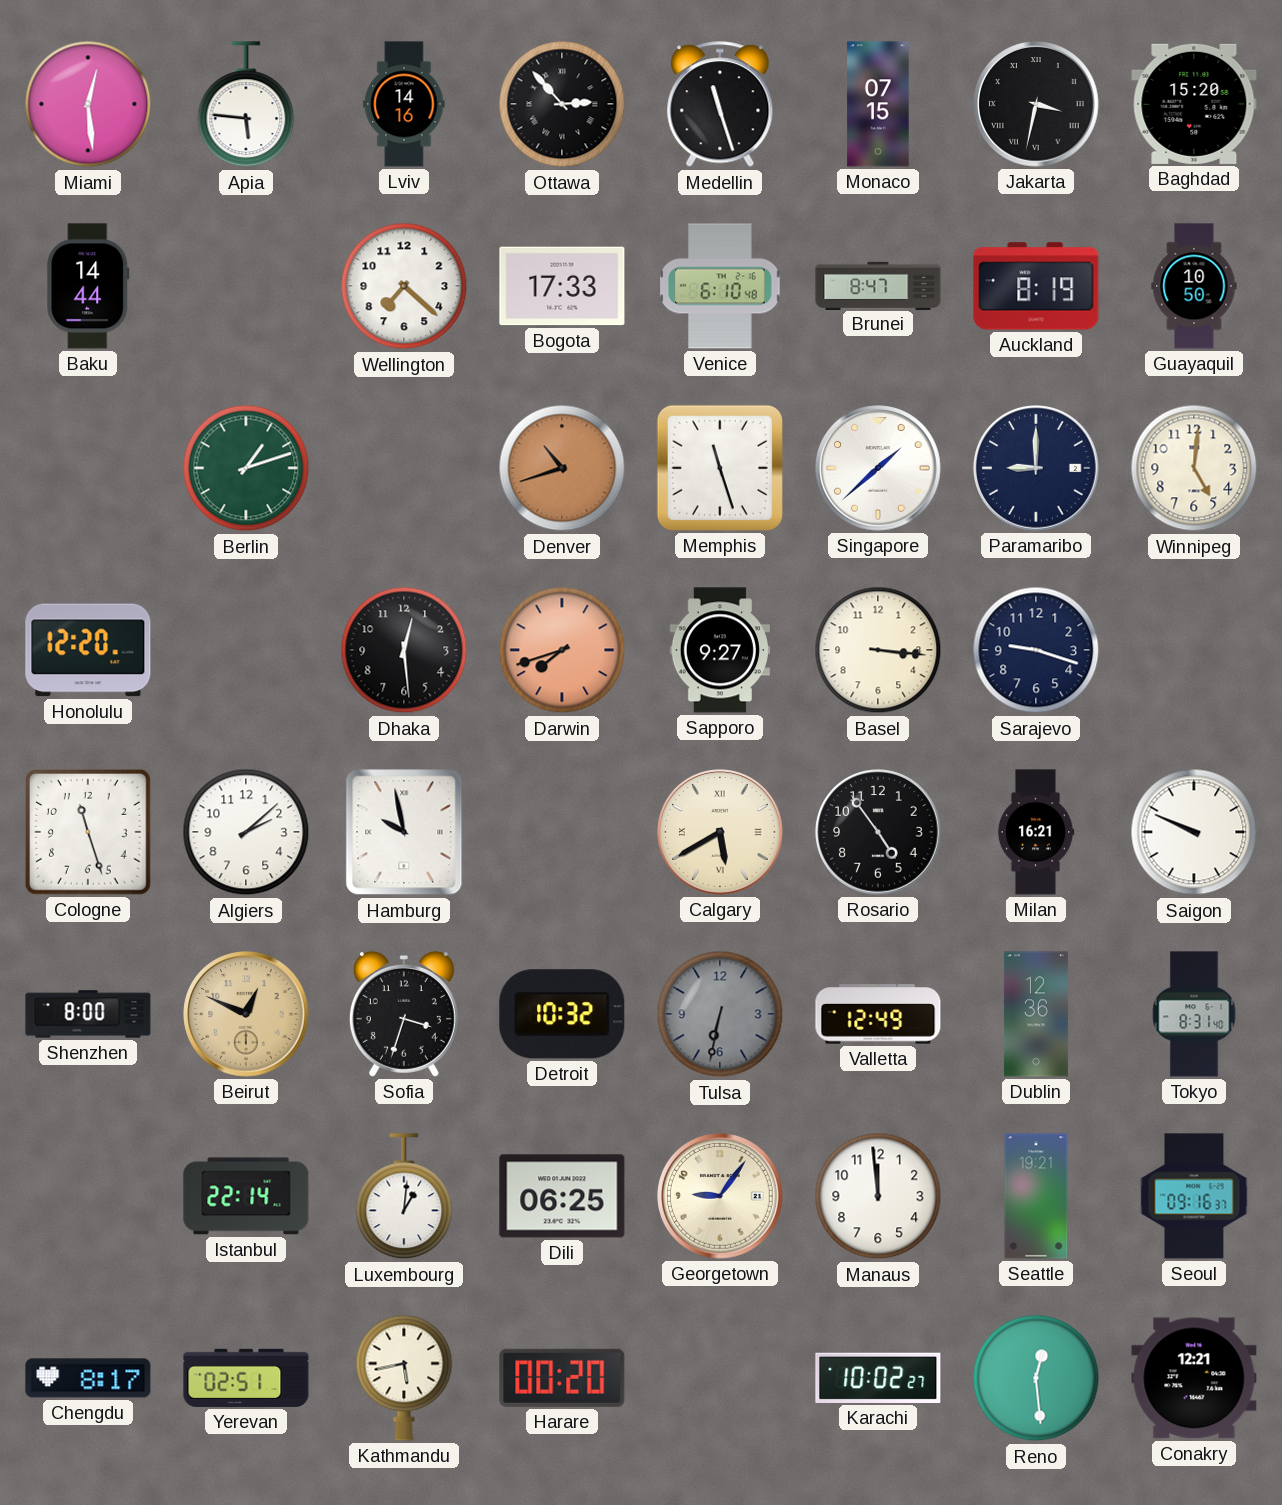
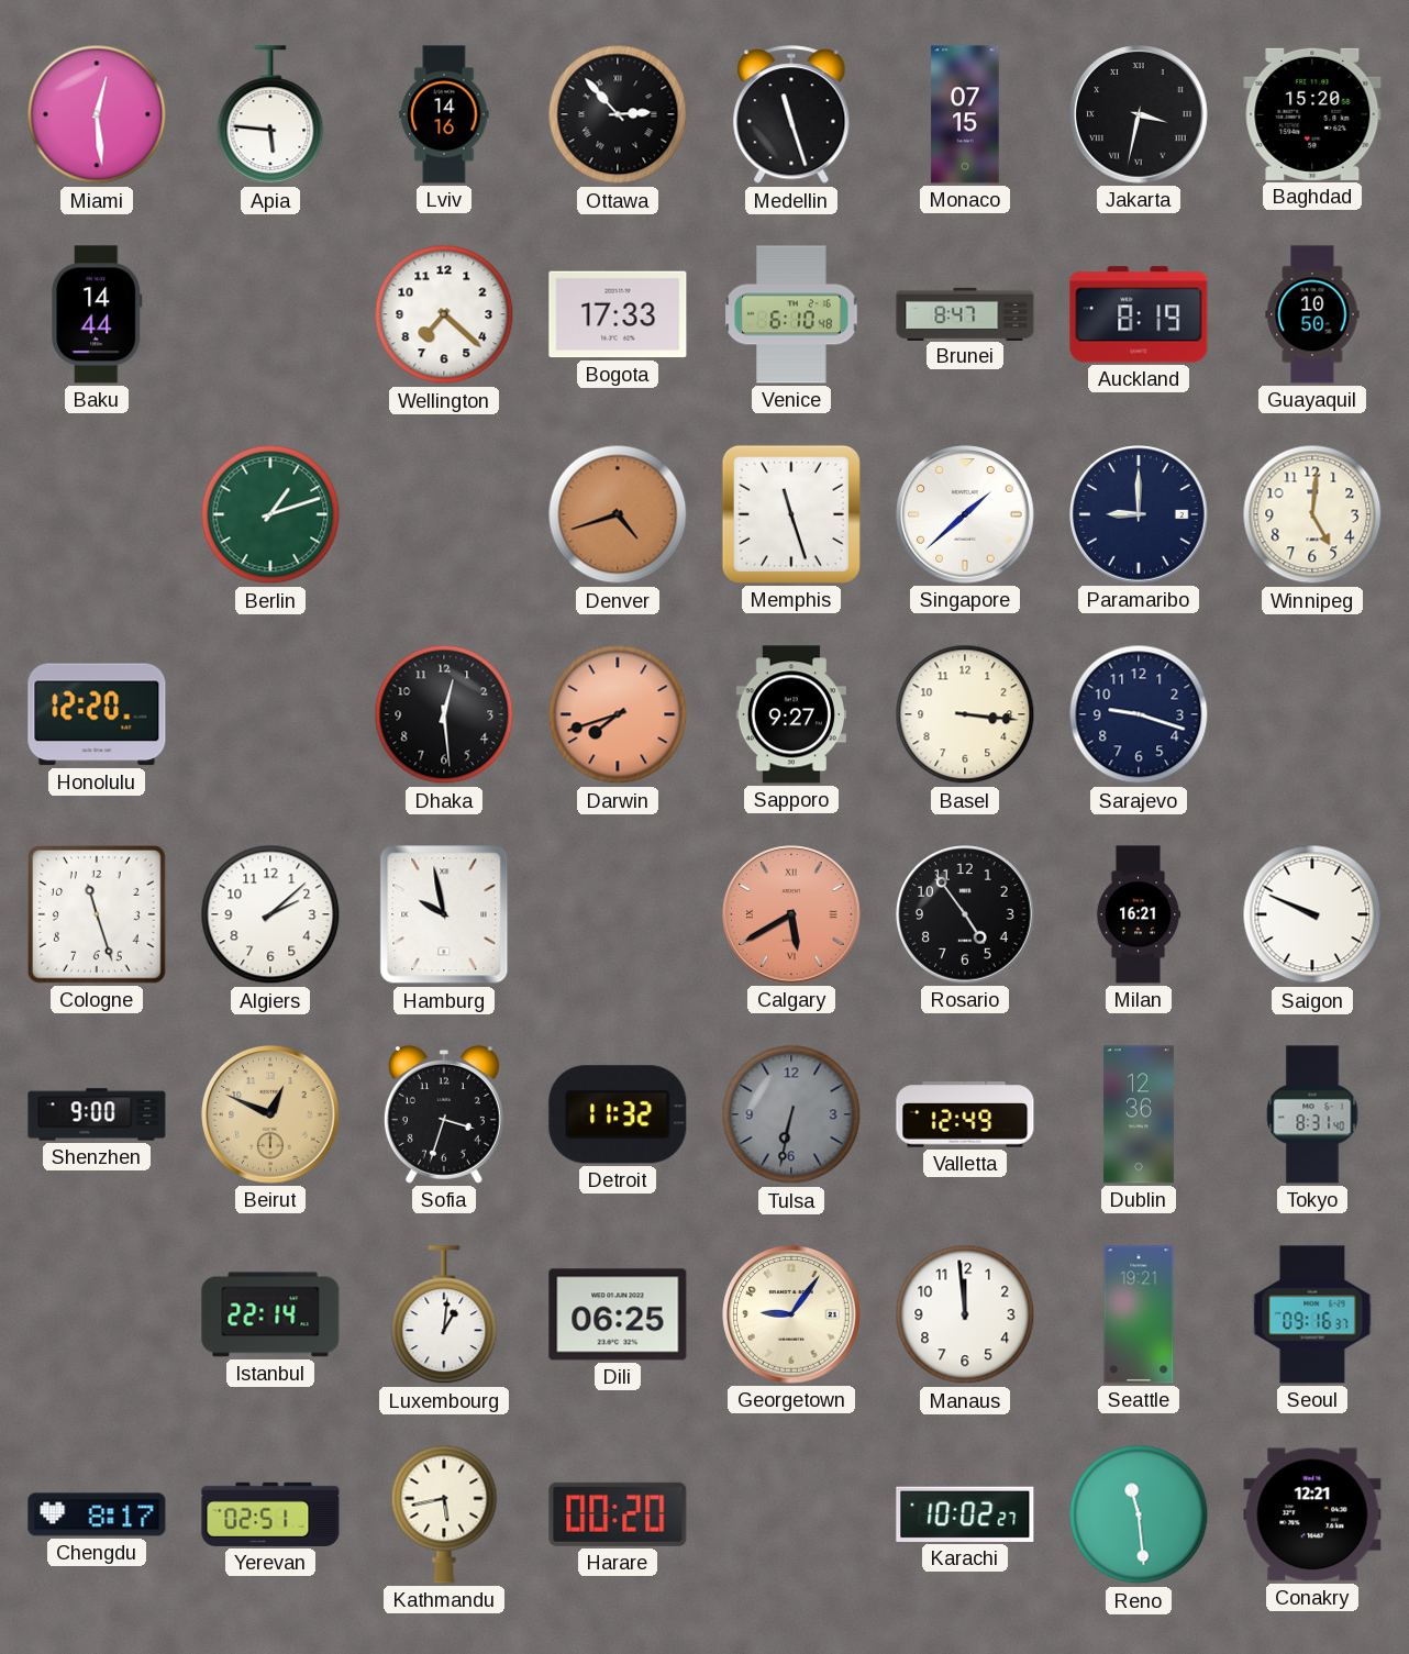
Denver: 10:42 -> 4:42 (618, 514)
Calgary dial: cream -> salmon (791, 914)
Shenzhen: 8:00 -> 9:00 (97, 1114)
Detroit: 10:32 -> 11:32 (618, 1114)
Reno: 12:29 -> 11:29 (1139, 1514)
